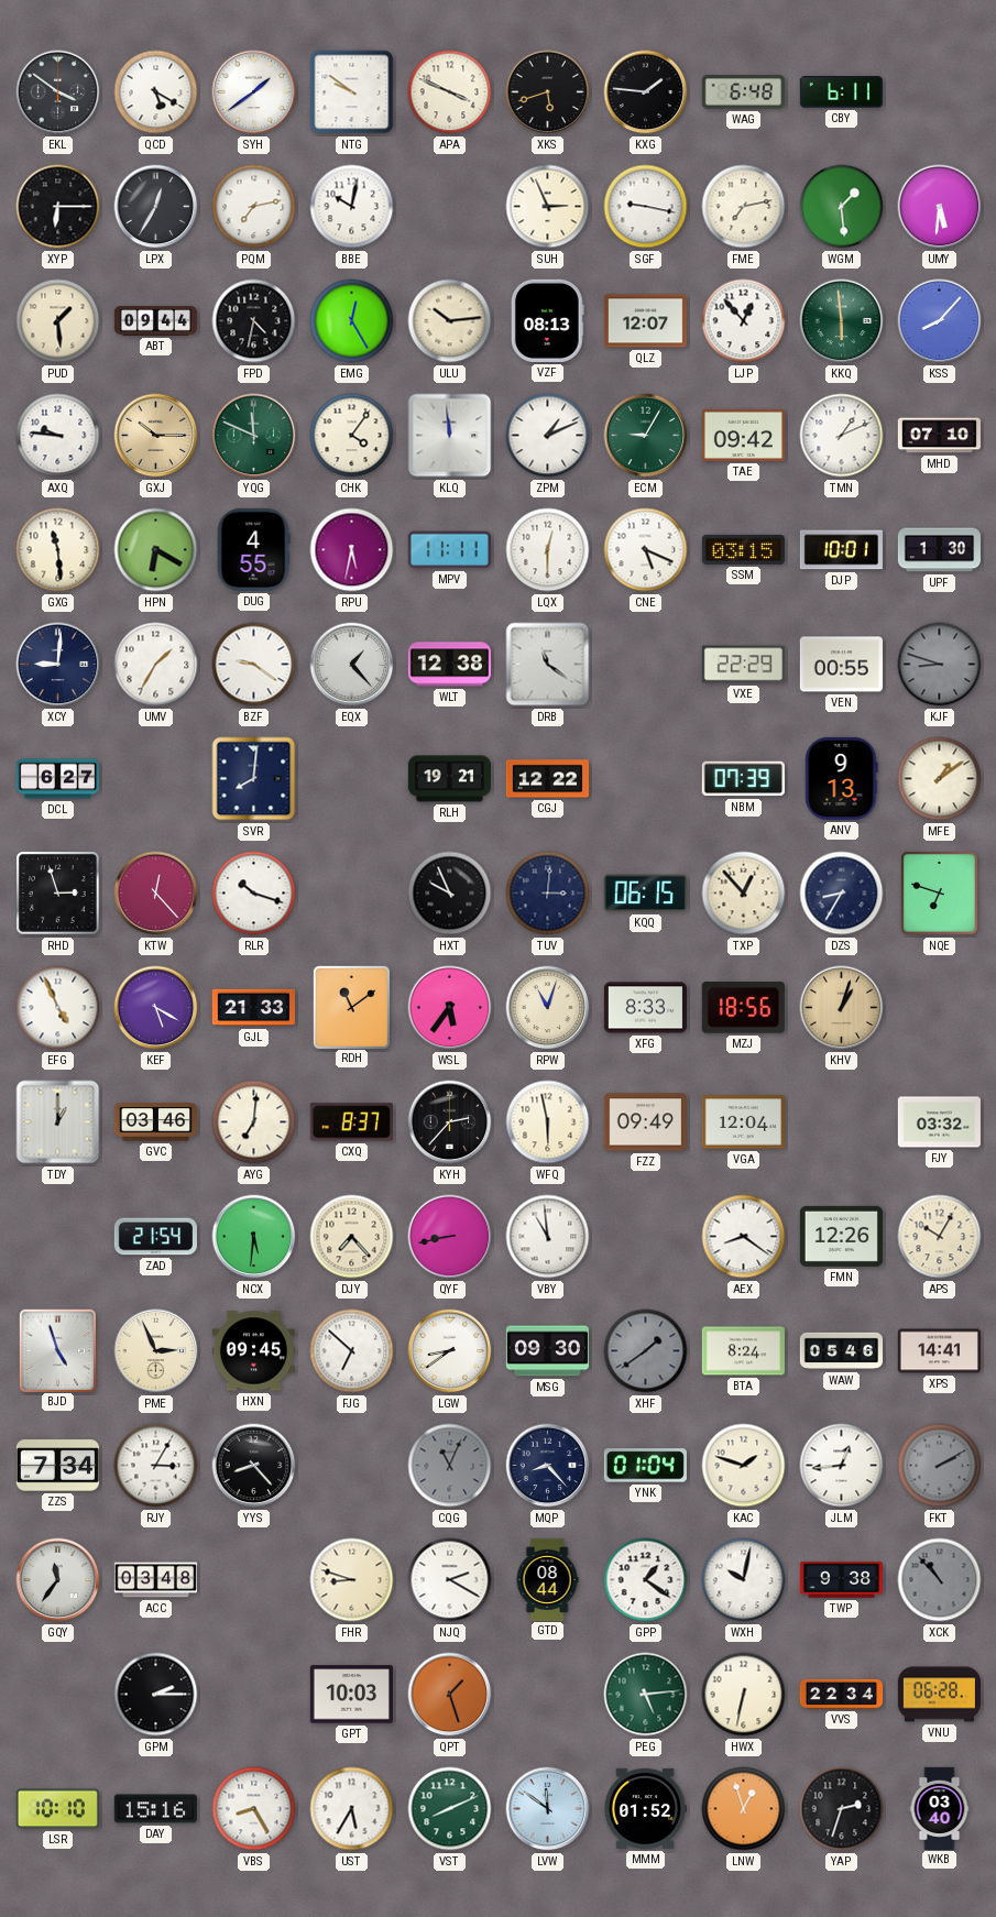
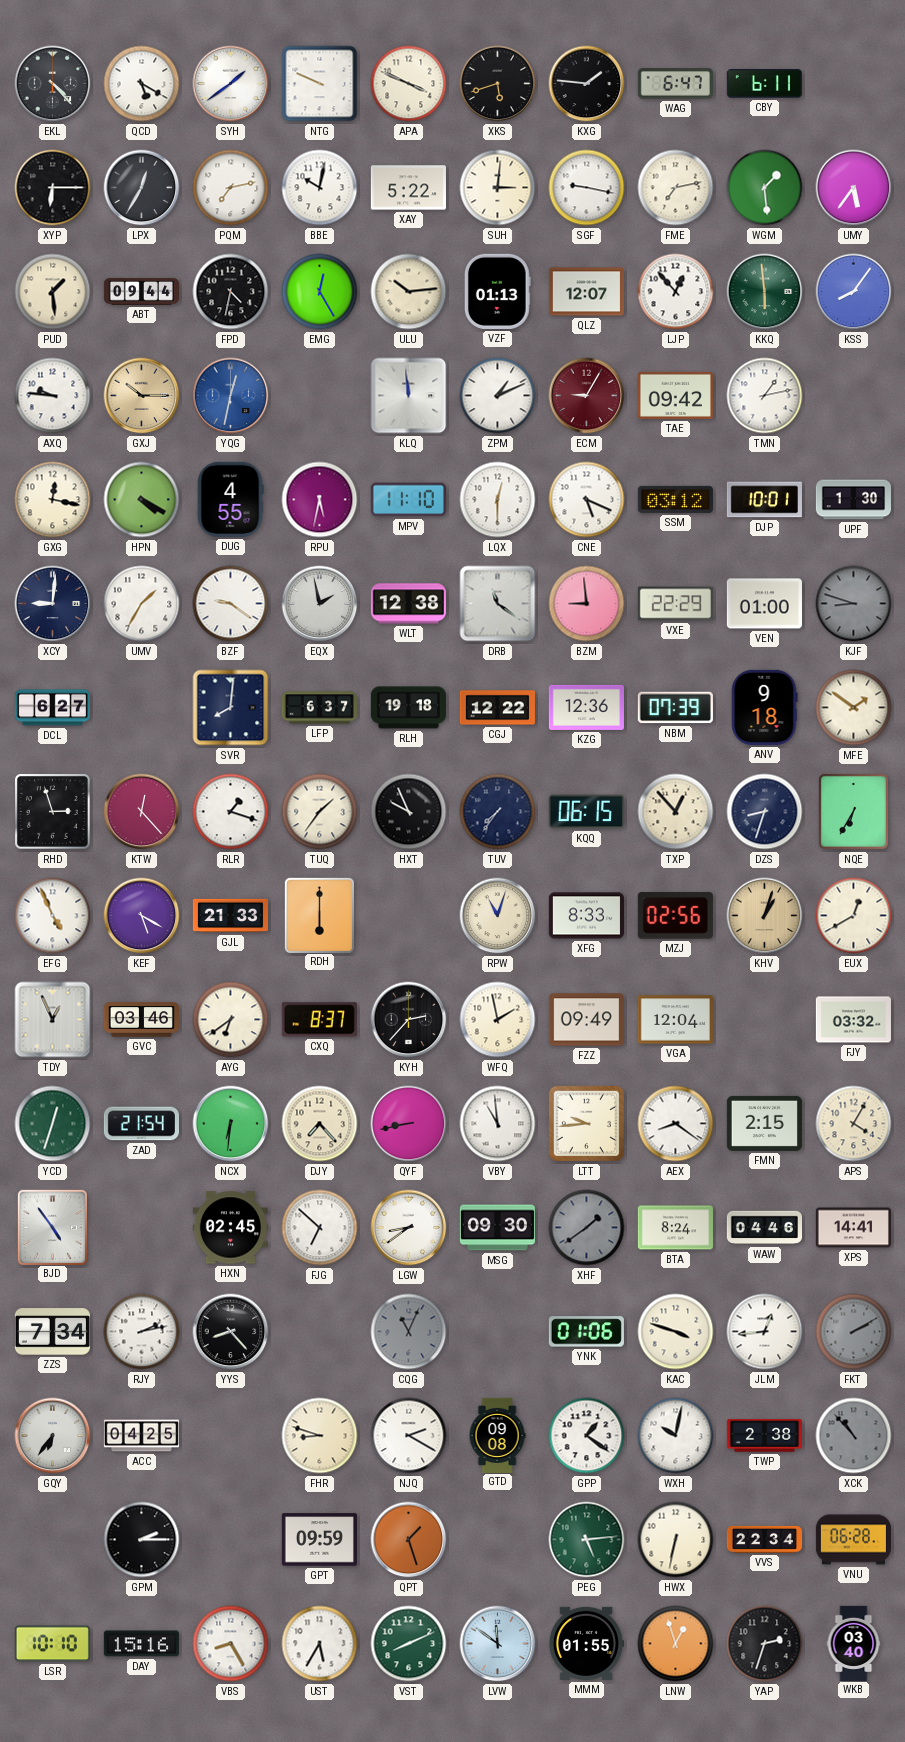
EKL: 3:51 -> 4:23 (53, 84)
NTG: 9:51 -> 9:49 (320, 84)
WAG: 6:48 -> 6:47 (675, 84)
XAY: none -> 5:22 (408, 188)
SUH: 2:56 -> 3:01 (498, 188)
UMY: 5:31 -> 5:36 (854, 188)
VZF: 08:13 -> 01:13 (497, 291)
KSS: 8:07 -> 8:06 (854, 292)
YQG: 11:49 -> 12:32 (231, 396)
YQG dial: green -> blue (231, 396)
CHK: 4:06 -> none (352, 436)
ECM dial: green -> burgundy (587, 396)
TMN: 1:11 -> 1:13 (765, 396)
MHD: 07:10 -> none (939, 436)
GXG: 11:29 -> 12:17 (53, 500)
HPN: 6:20 -> 4:20 (142, 500)
MPV: 11:11 -> 11:10 (408, 500)
SSM: 03:15 -> 03:12 (675, 499)
EQX: 1:23 -> 1:58 (320, 604)
BZM: none -> 8:59 (587, 604)
VEN: 00:55 -> 01:00 (764, 604)
LFP: none -> 6:37 (319, 708)
RLH: 19:21 -> 19:18 (408, 708)
KZG: none -> 12:36 (586, 707)
ANV: 9:13 -> 9:18 (764, 707)
MFE: 1:09 -> 1:51 (854, 708)
RLR: 10:18 -> 1:18 (231, 812)
TUQ: none -> 1:36 (320, 812)
TUV: 3:01 -> 7:36 (498, 812)
DZS: 8:35 -> 8:33 (765, 812)
NQE: 6:48 -> 6:35 (853, 811)
RDH: 11:09 -> 6:00 (319, 915)
WSL: 5:36 -> none (450, 1008)
MZJ: 18:56 -> 02:56 (675, 916)
EUX: none -> 12:40 (854, 916)
TDY: 1:00 -> 12:56 (53, 1020)
AYG: 7:01 -> 6:39 (231, 1020)
WFQ: 5:58 -> 1:58 (498, 1020)
YCD: none -> 12:33 (53, 1124)
NCX: 5:31 -> 6:31 (231, 1124)
LTT: none -> 9:44 (586, 1123)
FMN: 12:26 -> 2:15 (764, 1123)
APS: 10:05 -> 4:05 (854, 1124)
BJD: 4:57 -> 4:54 (52, 1227)
PME: 2:56 -> none (156, 1351)
HXN: 09:45 -> 02:45 (230, 1228)
WAW: 05:46 -> 04:46 (764, 1228)
RJY: 3:05 -> 2:13 (142, 1332)
MQP: 8:23 -> none (548, 1466)
YNK: 01:04 -> 01:06 (586, 1332)
KAC: 1:48 -> 3:48 (676, 1332)
GQY: 11:36 -> 6:36 (53, 1436)
ACC: 03:48 -> 04:25 (141, 1436)
GTD: 08:44 -> 09:08 (497, 1435)
TWP: 9:38 -> 2:38 (764, 1436)
GPT: 10:03 -> 09:59 (319, 1540)
MMM: 01:52 -> 01:55 (586, 1643)
